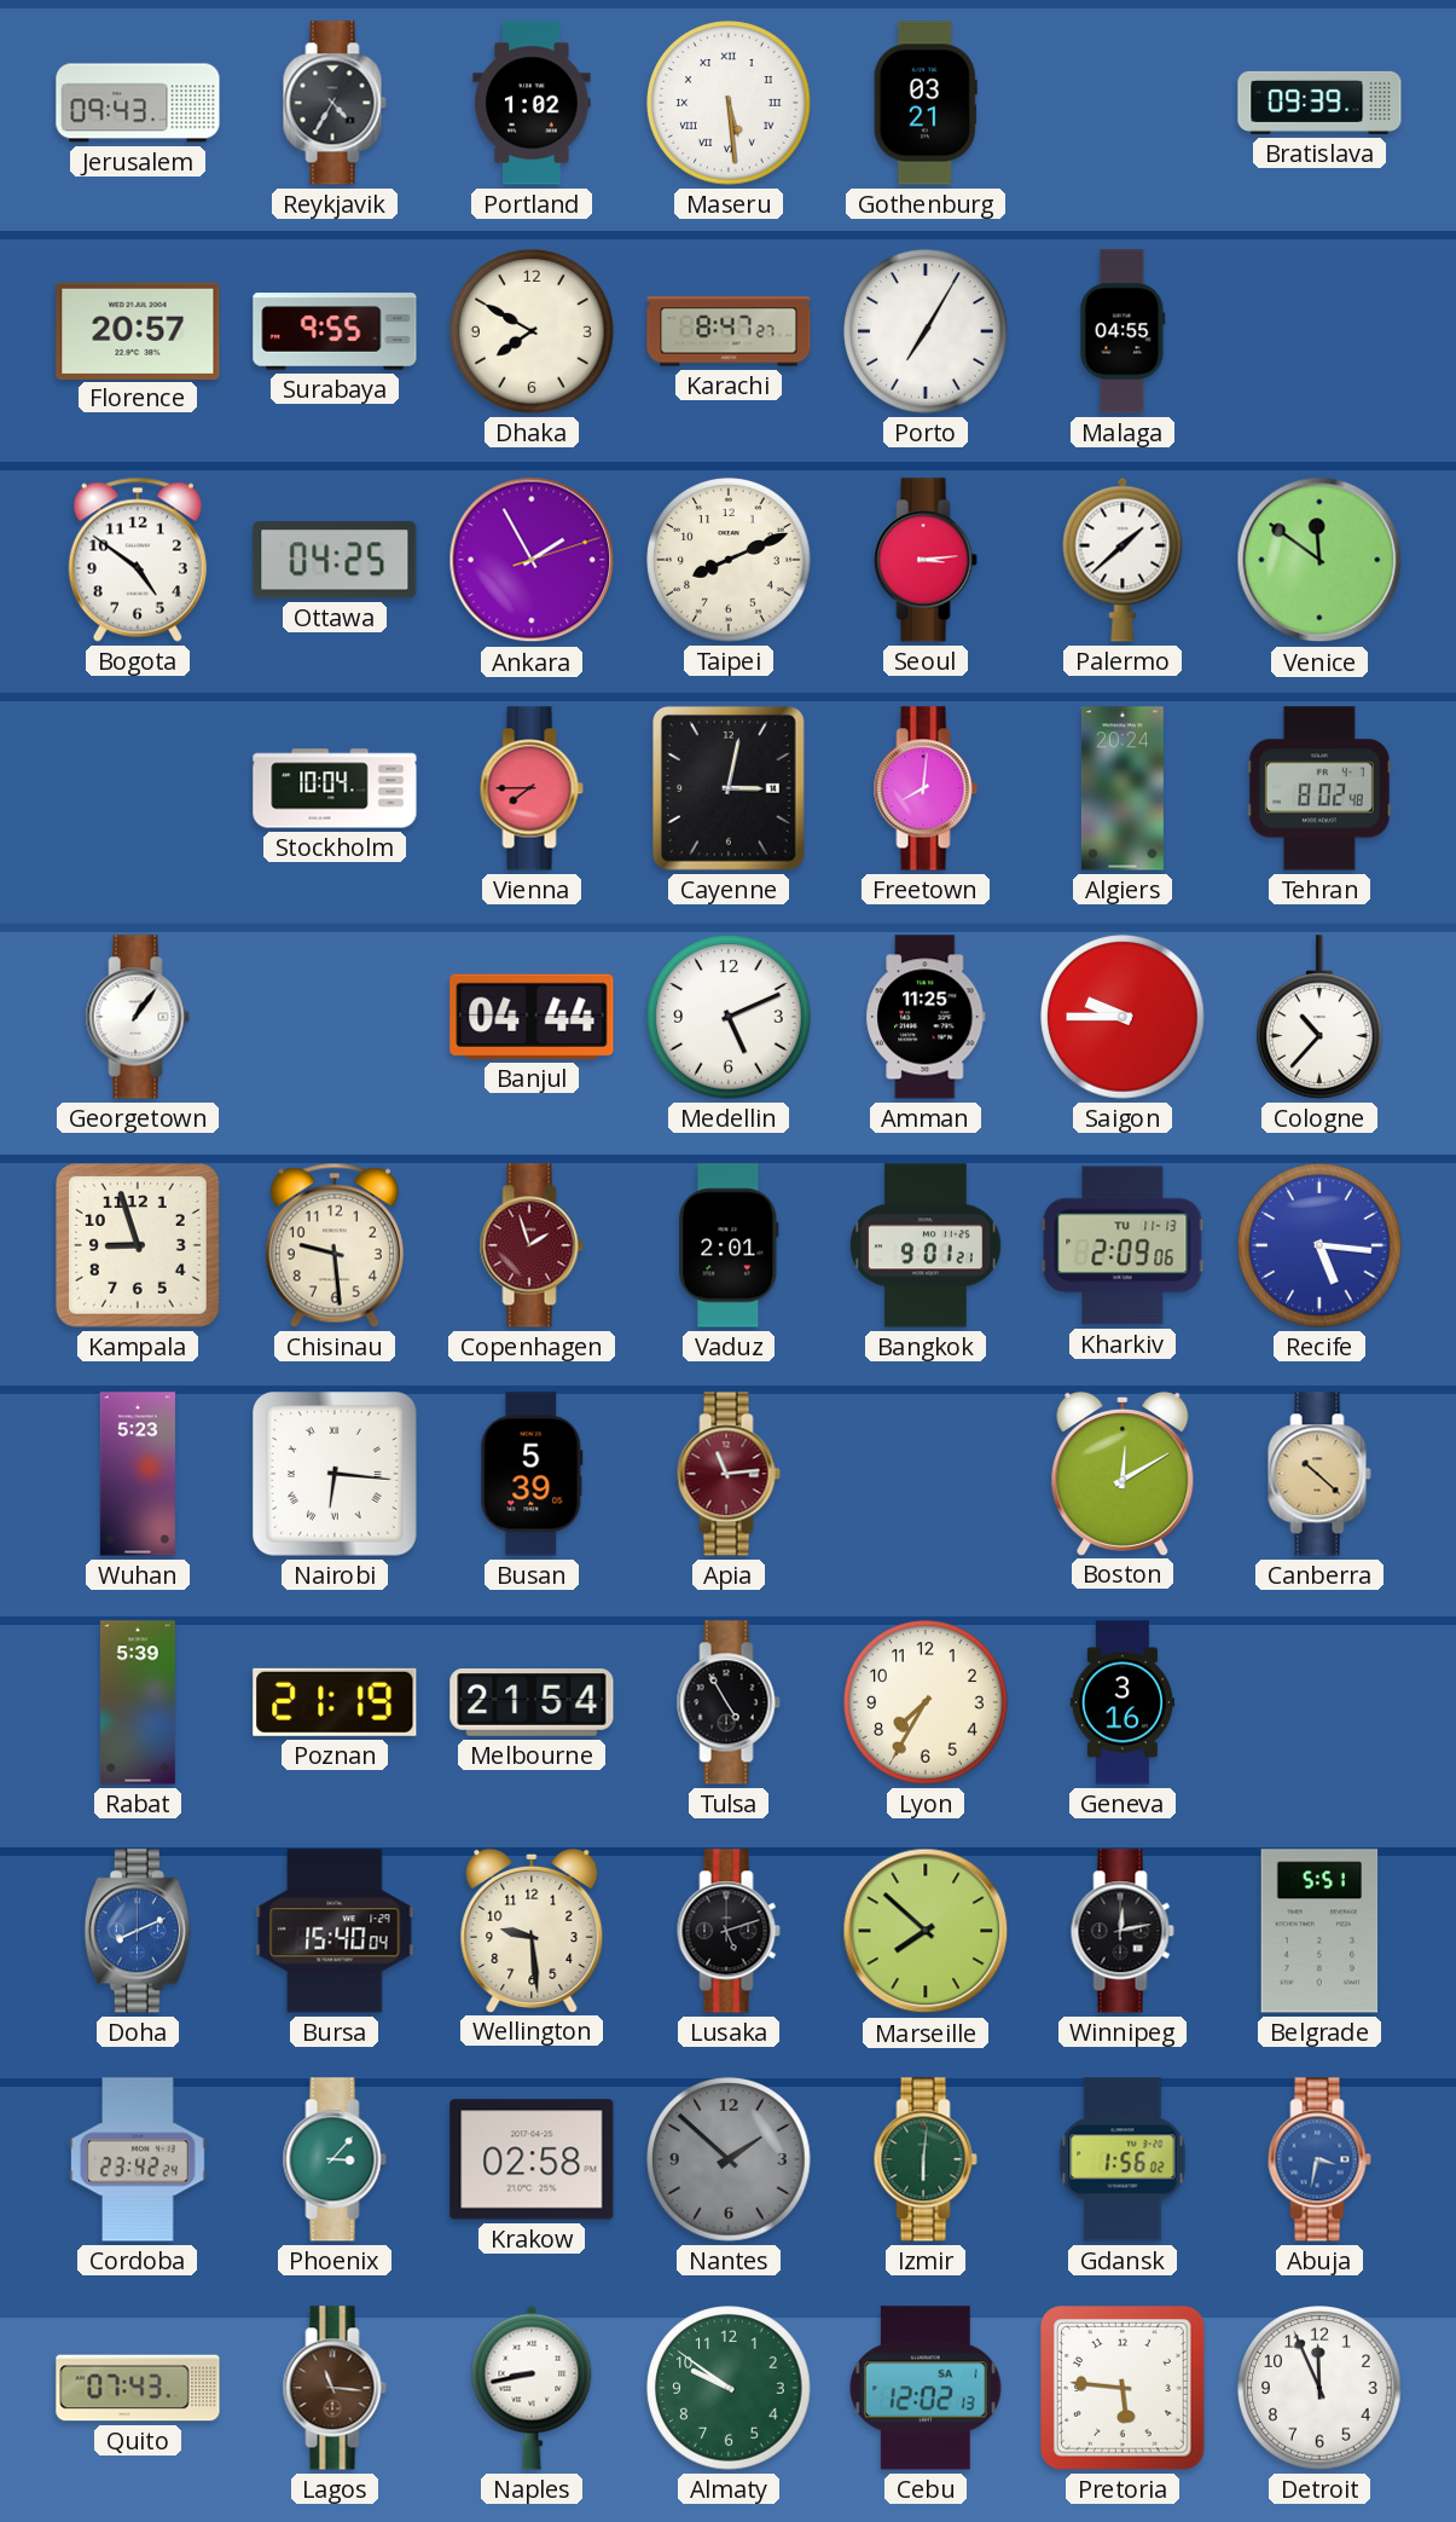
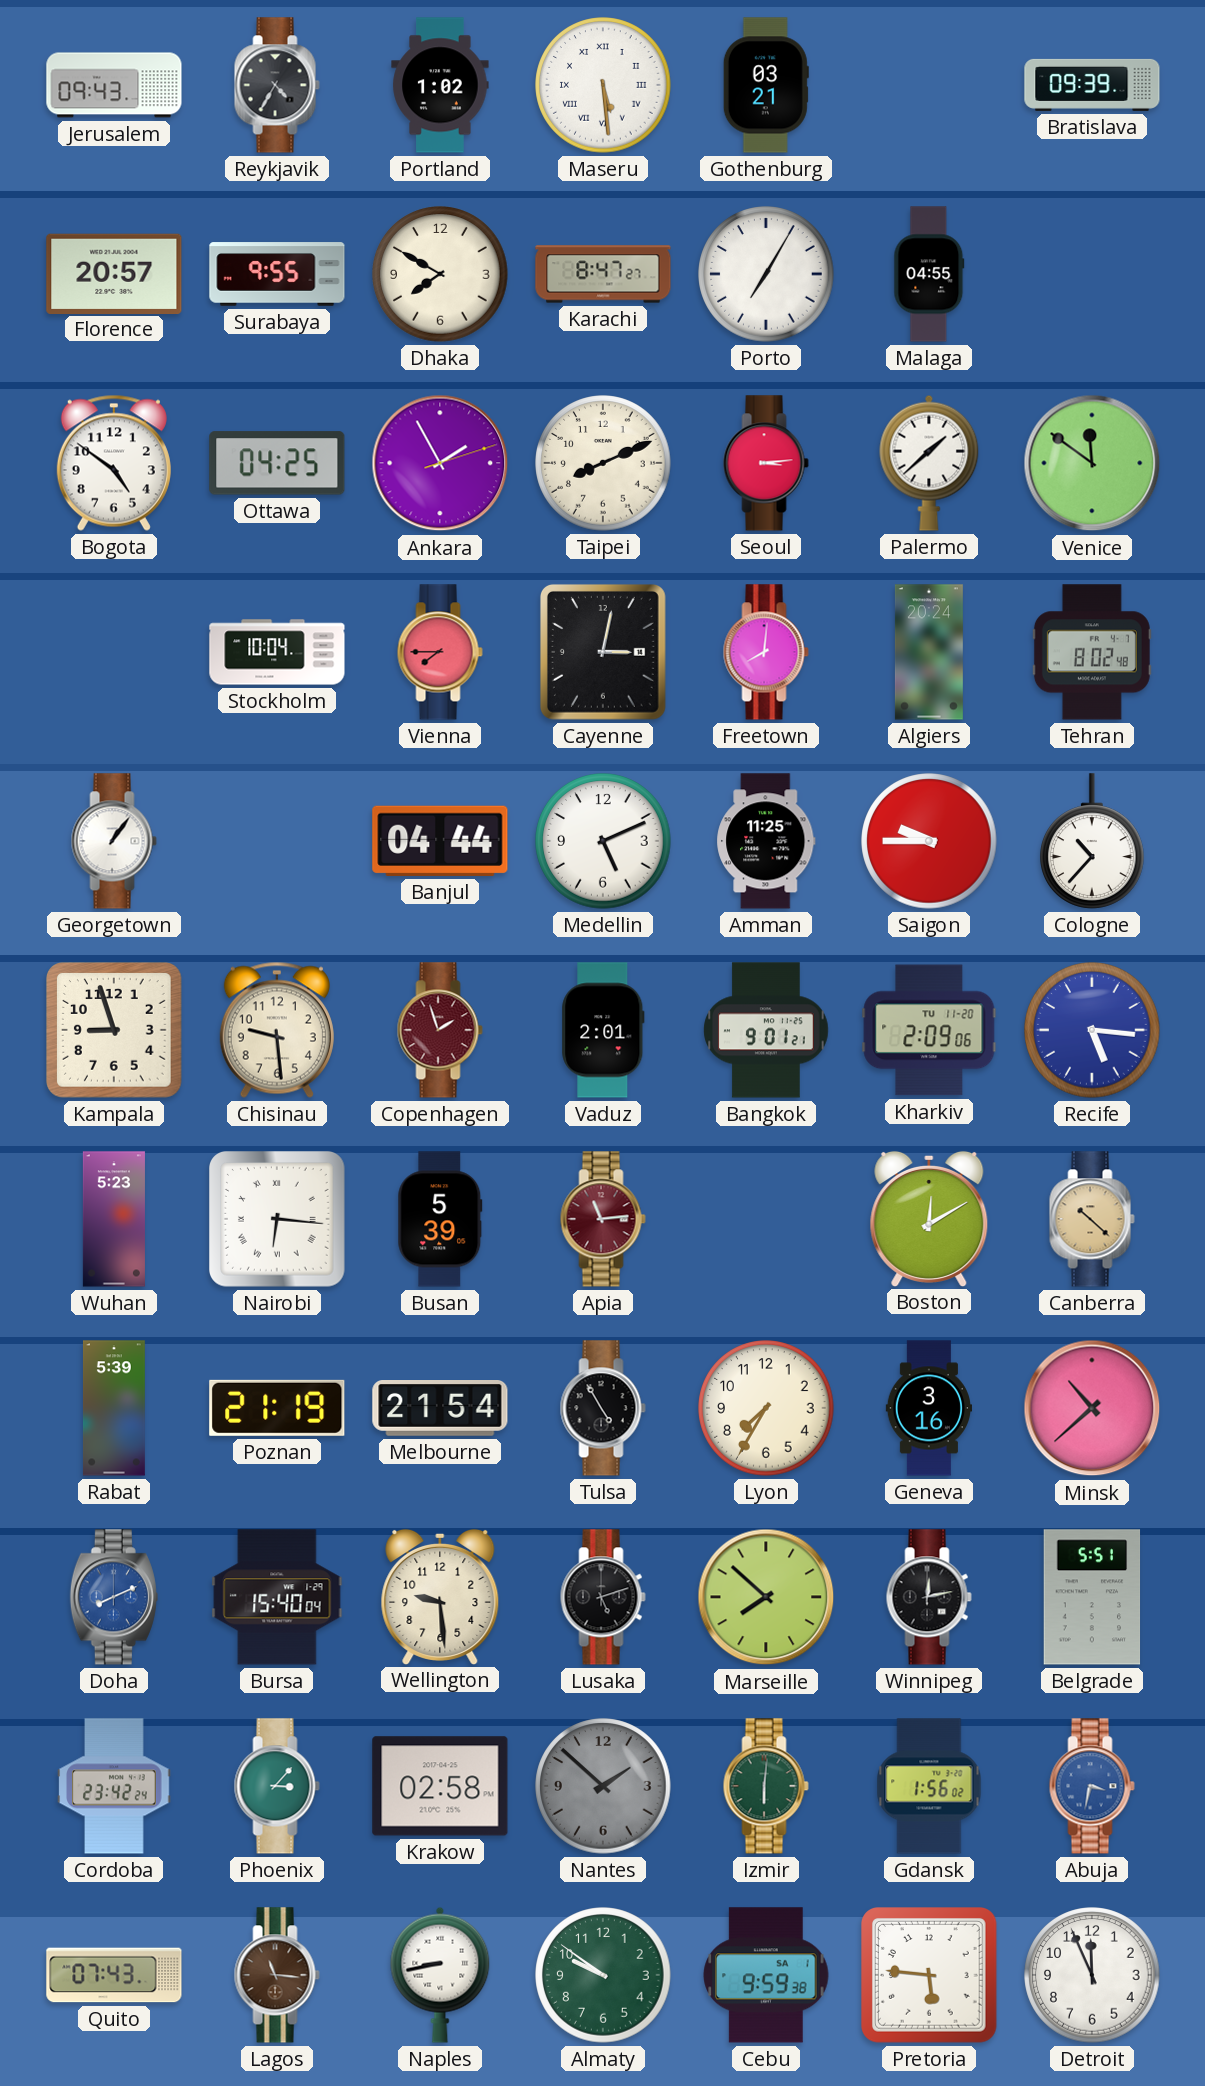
Kharkiv date: TU 11-13 -> TU 11-20 (929, 1030)
Minsk: none -> 10:38 (1092, 1408)
Cebu: 12:02 -> 9:59 (766, 1975)
